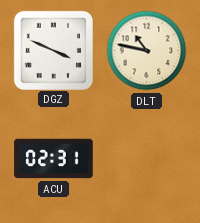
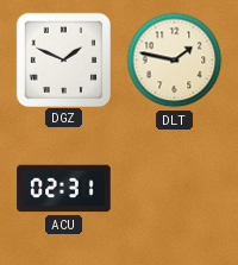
DGZ: 3:49 -> 1:49 (63, 59)
DLT: 10:47 -> 1:47 (175, 61)
